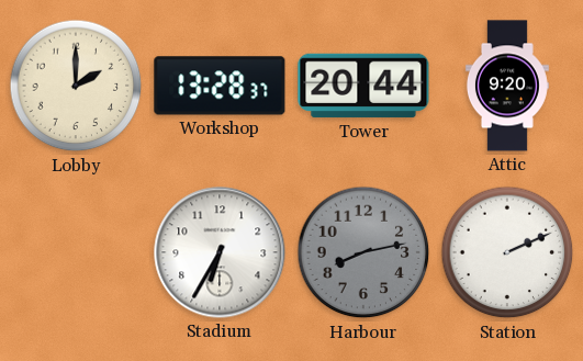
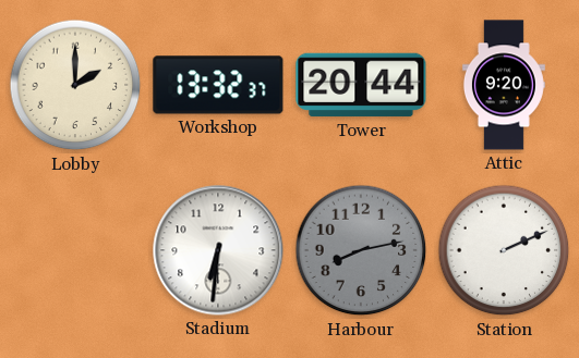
Workshop: 13:28 -> 13:32 (218, 85)
Stadium: 6:35 -> 6:31 (218, 250)
